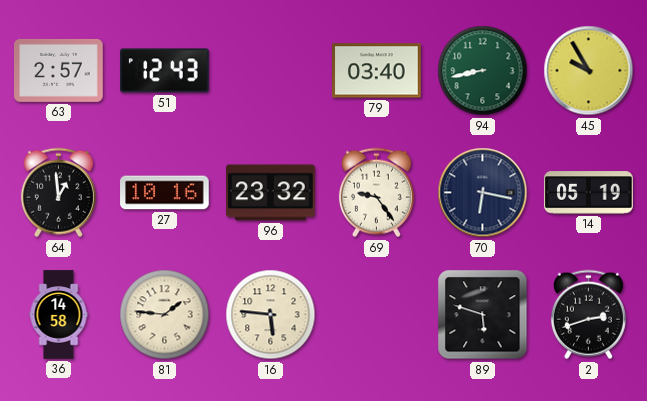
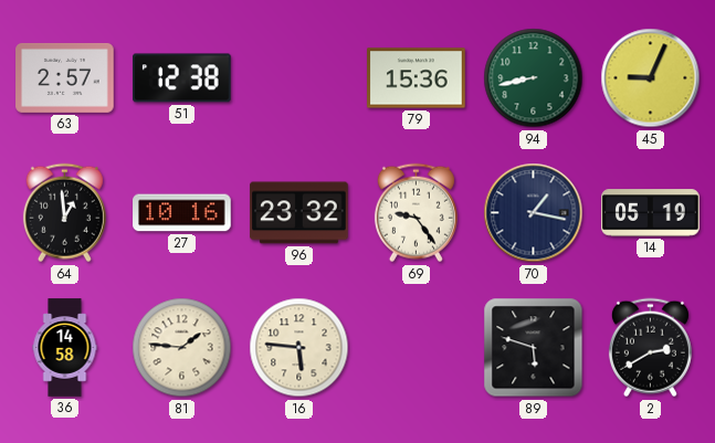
51: 12:43 -> 12:38 (182, 78)
79: 03:40 -> 15:36 (417, 78)
45: 9:55 -> 9:04 (651, 78)
70: 6:17 -> 1:17 (534, 213)
2: 2:42 -> 2:40 (650, 348)
